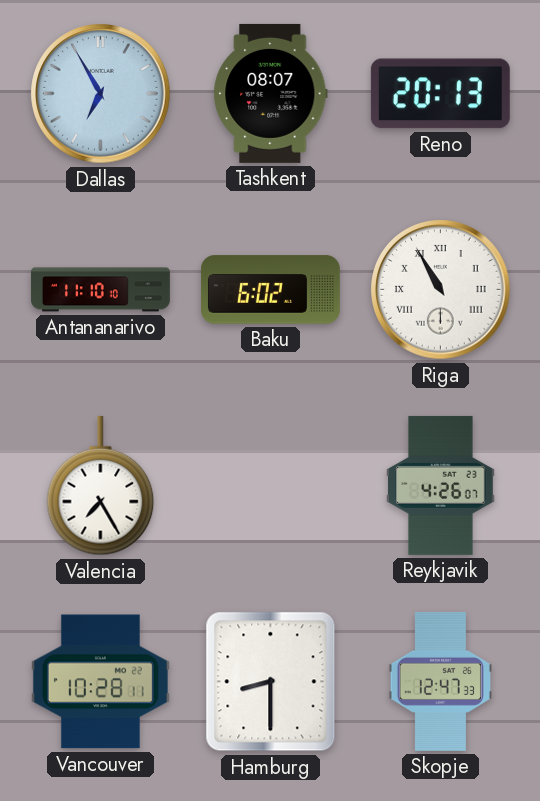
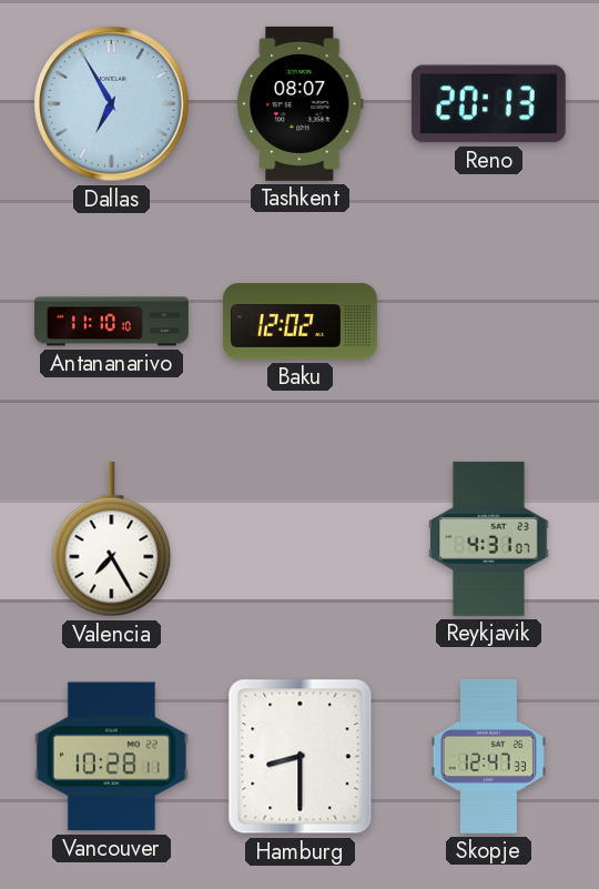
Baku: 6:02 -> 12:02 (299, 322)
Riga: 10:55 -> none (441, 290)
Reykjavik: 4:26 -> 4:31 (489, 538)
